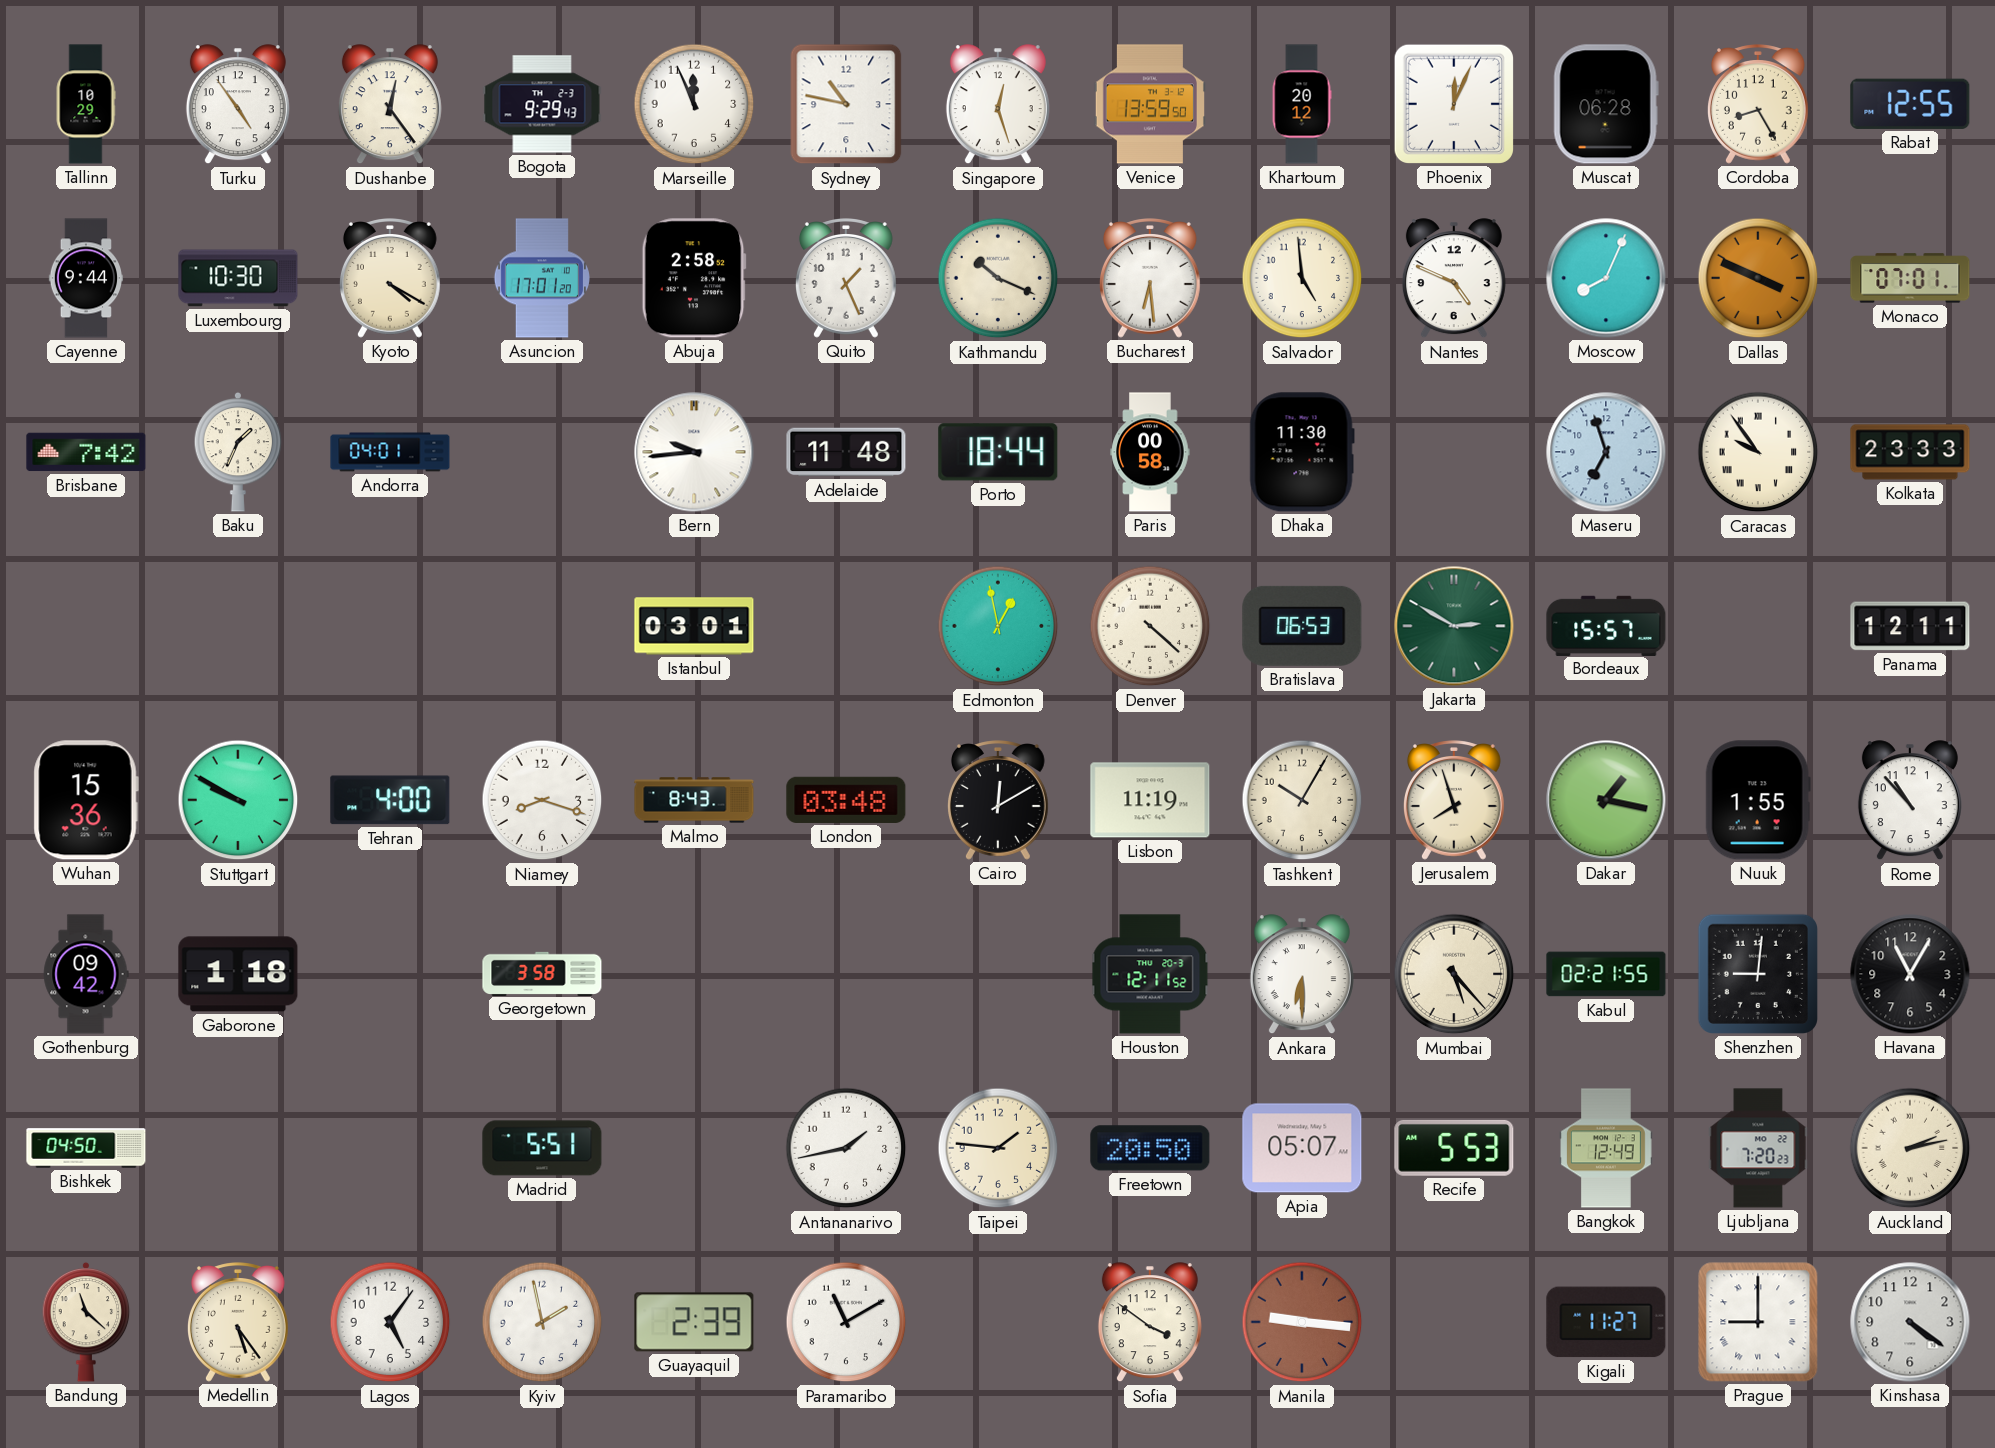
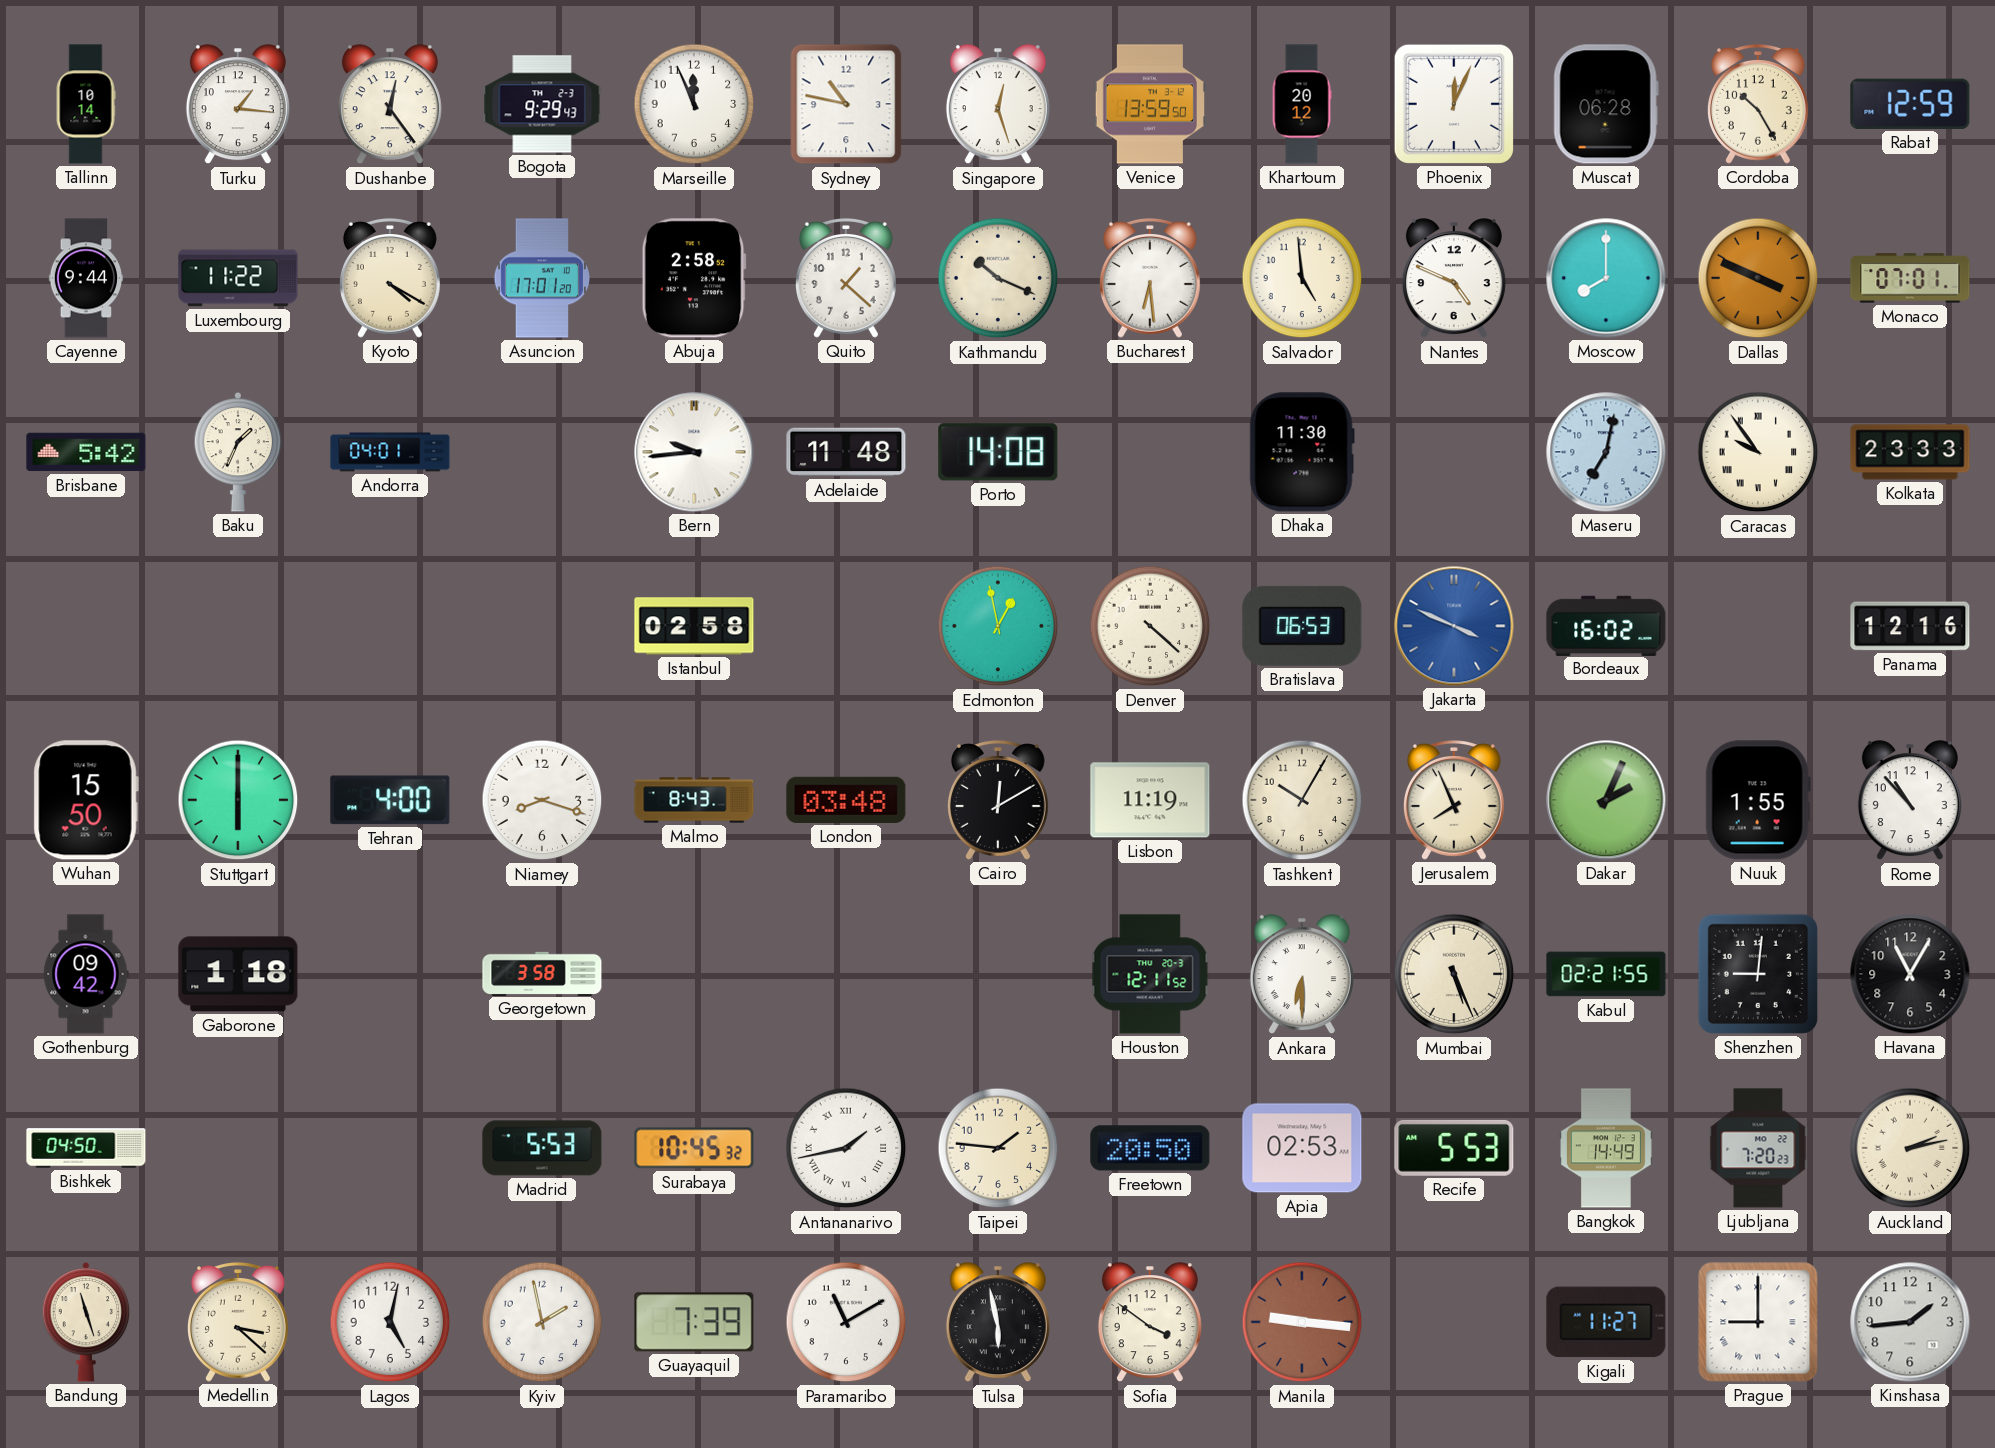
Tallinn: 10:29 -> 10:14 (86, 104)
Turku: 4:54 -> 1:16 (238, 105)
Cordoba: 8:25 -> 10:25 (1758, 104)
Rabat: 12:55 -> 12:59 (1910, 104)
Luxembourg: 10:30 -> 11:22 (238, 278)
Quito: 1:26 -> 1:22 (846, 278)
Moscow: 8:04 -> 8:00 (1606, 278)
Brisbane: 7:42 -> 5:42 (86, 452)
Porto: 18:44 -> 14:08 (998, 452)
Paris: 00:58 -> none (1150, 452)
Maseru: 6:57 -> 7:02 (1606, 452)
Istanbul: 03:01 -> 02:58 (694, 626)
Jakarta: 2:50 -> 3:49 (1454, 626)
Jakarta dial: green -> blue (1454, 626)
Bordeaux: 15:57 -> 16:02 (1606, 625)
Panama: 12:11 -> 12:16 (1910, 626)
Wuhan: 15:36 -> 15:50 (86, 800)
Stuttgart: 9:50 -> 6:00 (238, 800)
Jerusalem: 7:57 -> 7:56 (1454, 800)
Dakar: 1:17 -> 2:04 (1606, 800)
Mumbai: 5:23 -> 5:26 (1454, 974)
Madrid: 5:51 -> 5:53 (542, 1148)
Surabaya: none -> 10:45 (694, 1148)
Antananarivo numerals: Arabic -> Roman (846, 1148)
Apia: 05:07 -> 02:53 (1302, 1148)
Bangkok: 12:49 -> 14:49 (1607, 1148)
Bandung: 11:22 -> 11:27 (86, 1322)
Medellin: 5:24 -> 3:22 (238, 1322)
Lagos: 5:06 -> 5:02 (390, 1322)
Guayaquil: 2:39 -> 7:39 (694, 1322)
Tulsa: none -> 5:58 (998, 1323)
Kinshasa: 4:21 -> 1:44 (1910, 1322)
